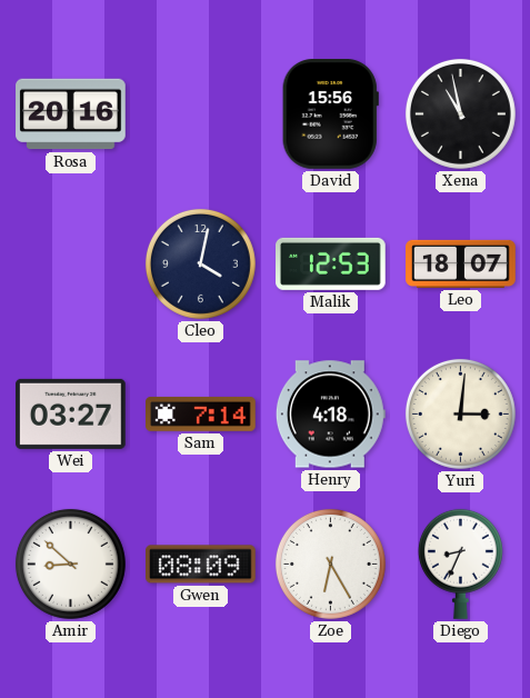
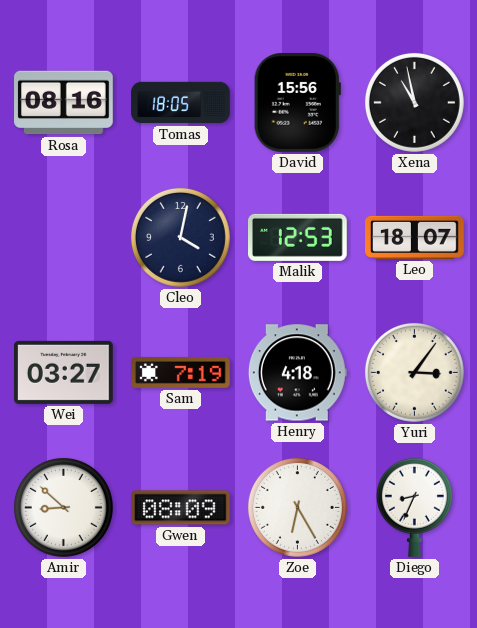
Rosa: 20:16 -> 08:16 (64, 103)
Tomas: none -> 18:05 (181, 103)
Sam: 7:14 -> 7:19 (181, 372)
Yuri: 3:01 -> 3:06 (414, 372)
